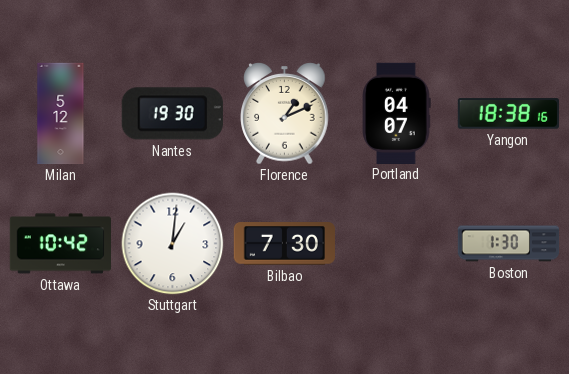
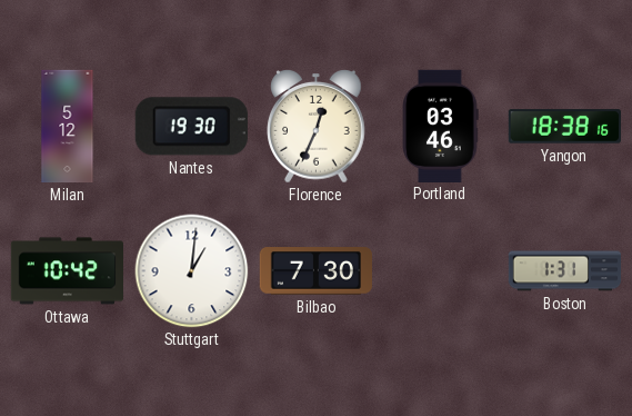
Florence: 1:11 -> 12:34 (317, 127)
Portland: 04:07 -> 03:46 (440, 126)
Boston: 1:30 -> 1:31 (565, 271)
